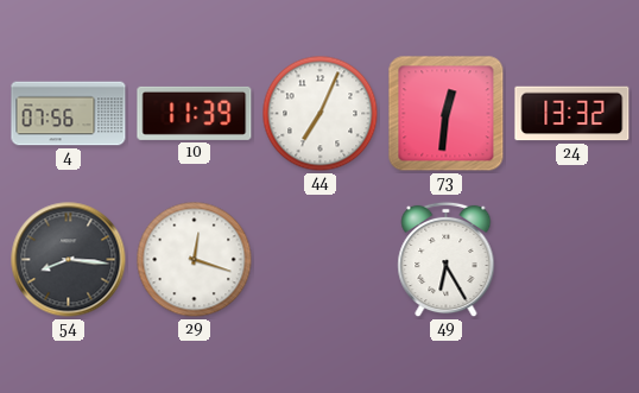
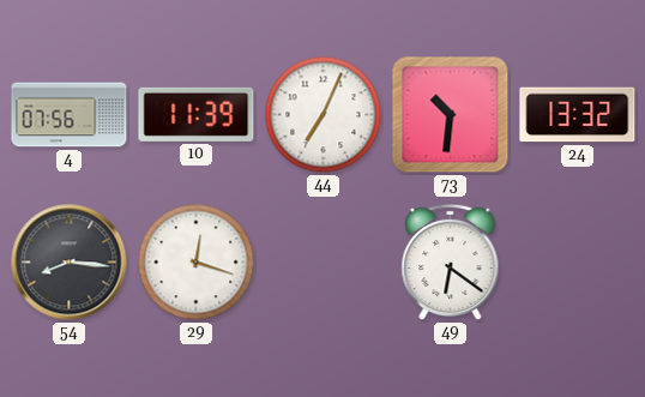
73: 12:31 -> 10:31 (451, 115)
49: 6:25 -> 6:21 (451, 263)
